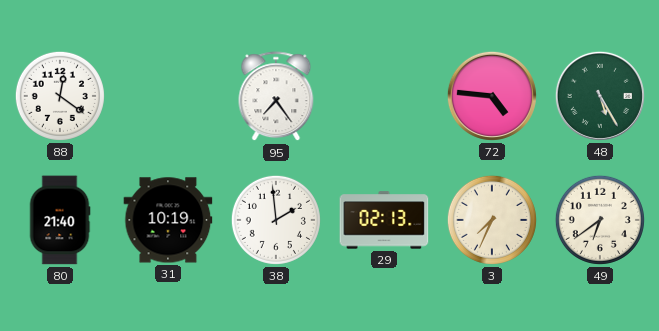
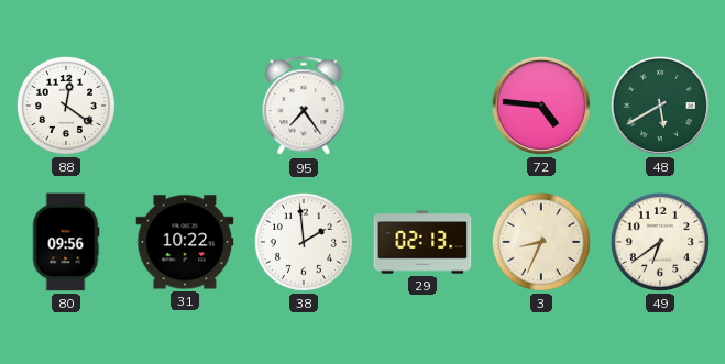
48: 5:25 -> 5:40 (660, 106)
80: 21:40 -> 09:56 (66, 242)
31: 10:19 -> 10:22 (185, 242)
3: 7:34 -> 8:34 (541, 242)
